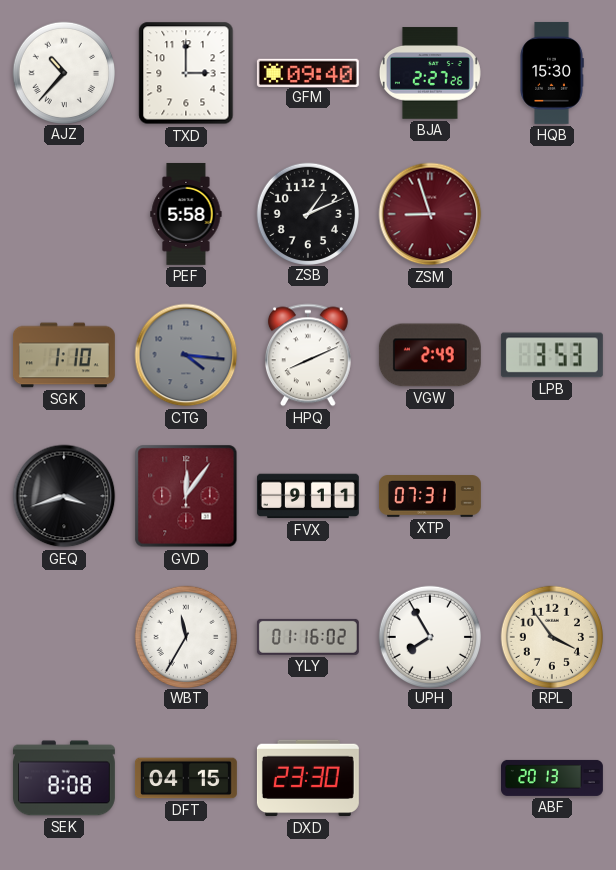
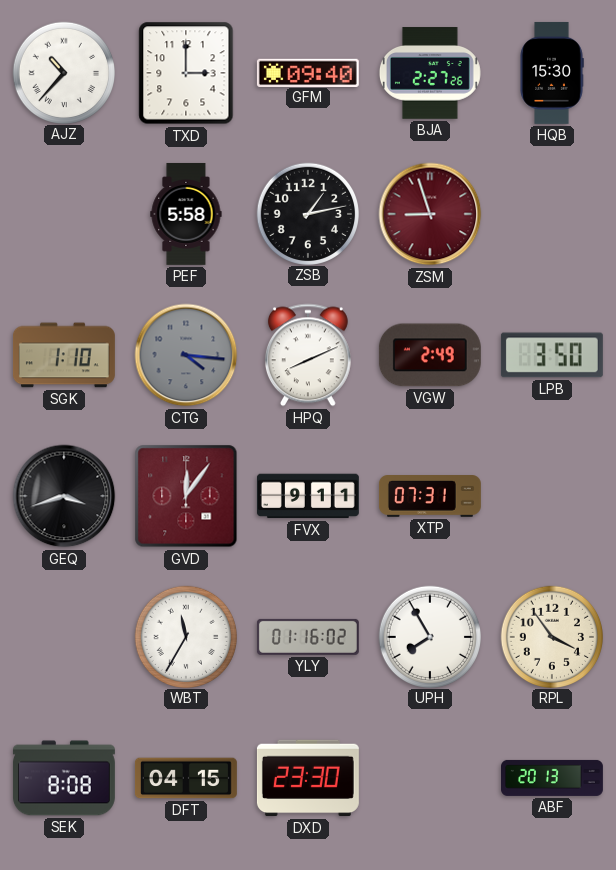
ZSB: 1:11 -> 1:13 (307, 213)
LPB: 3:53 -> 3:50 (552, 355)
